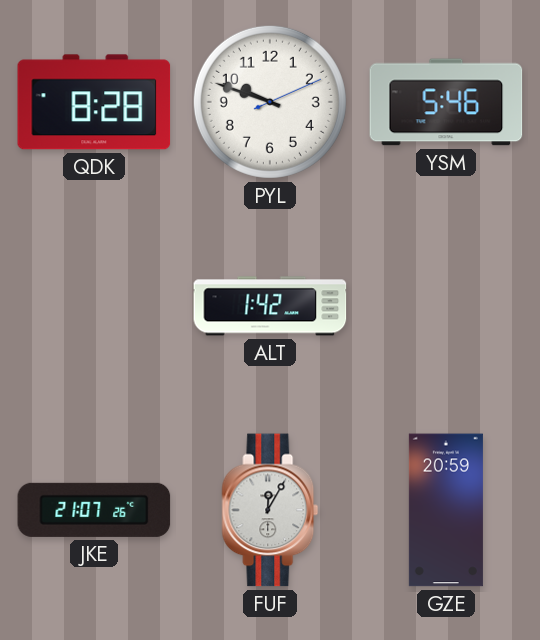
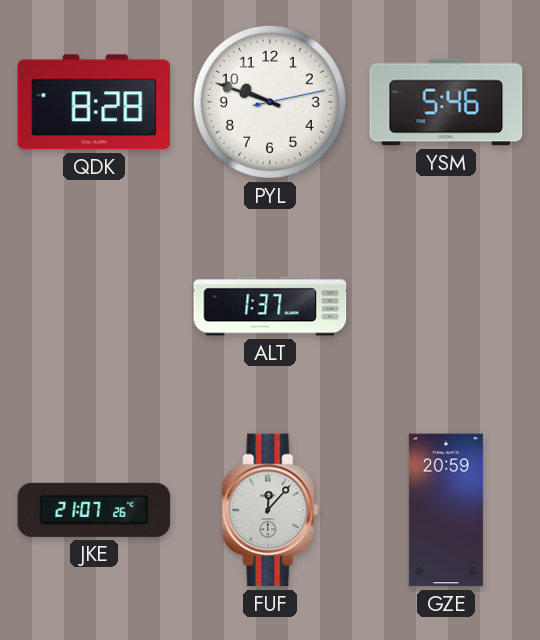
PYL: 9:48:11 -> 9:48:13 (270, 102)
ALT: 1:42 -> 1:37 (270, 306)
FUF: 12:05 -> 12:07 (270, 510)
